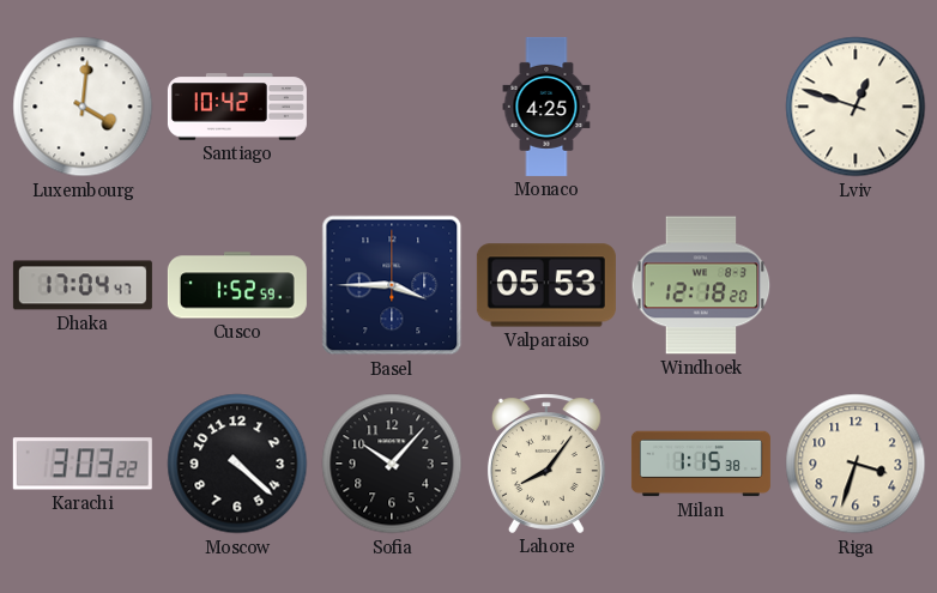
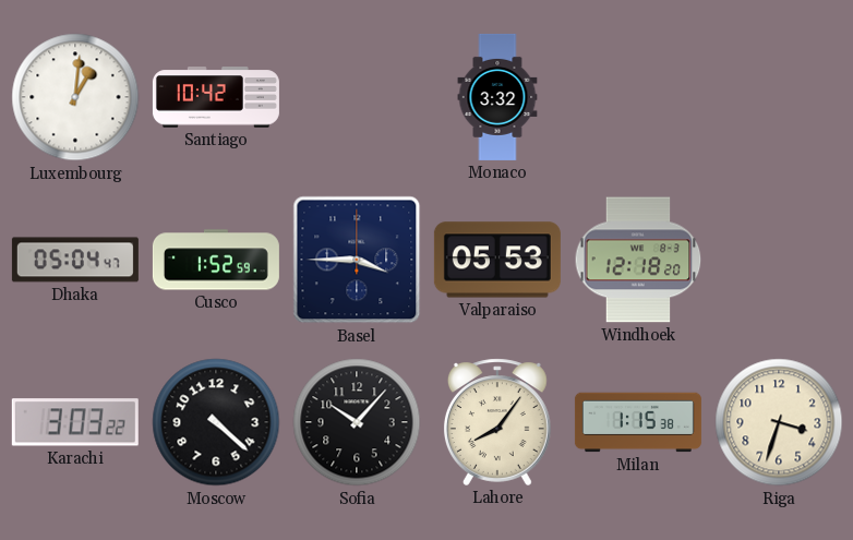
Luxembourg: 4:01 -> 1:01 (75, 97)
Monaco: 4:25 -> 3:32 (497, 97)
Lviv: 12:48 -> none (856, 107)
Dhaka: 17:04 -> 05:04 (75, 260)
